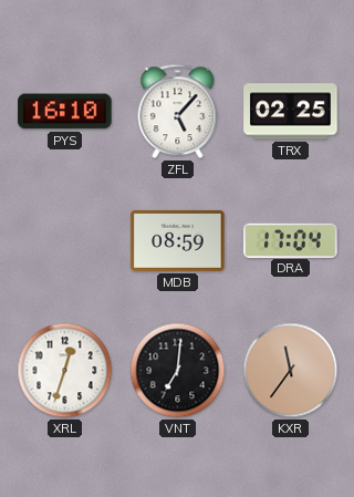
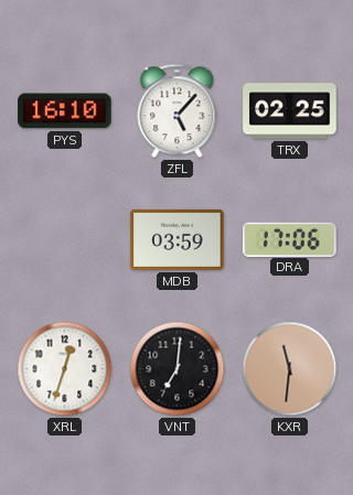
MDB: 08:59 -> 03:59 (178, 239)
DRA: 17:04 -> 17:06 (290, 239)
KXR: 11:36 -> 11:31 (290, 369)
